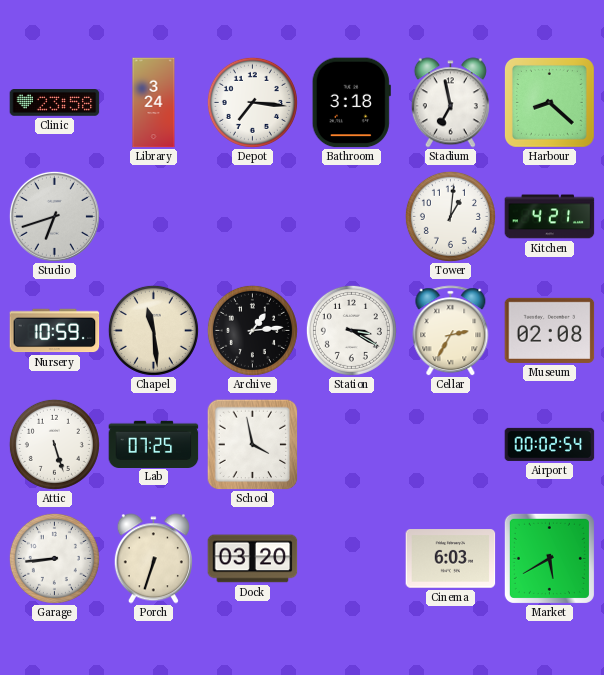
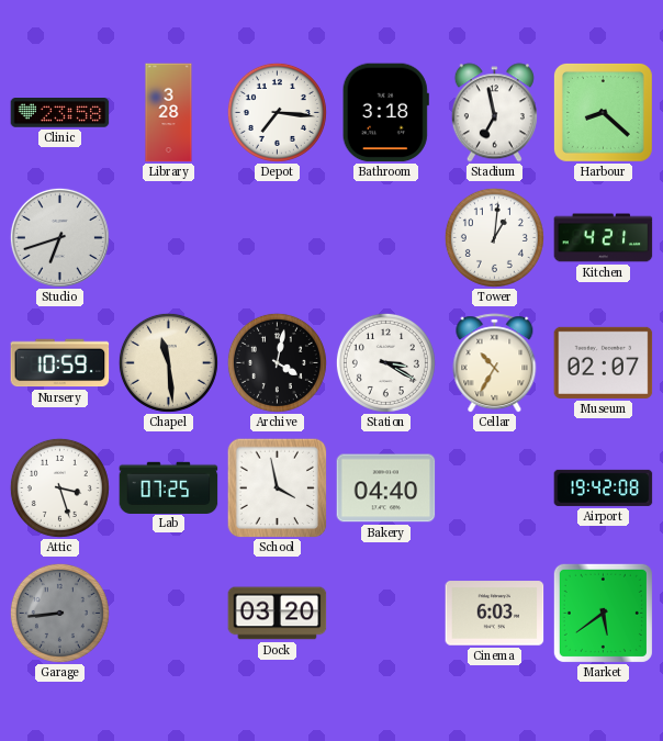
Library: 3:24 -> 3:28 (169, 113)
Archive: 1:14 -> 4:02 (277, 362)
Cellar: 2:35 -> 10:35 (495, 363)
Museum: 02:08 -> 02:07 (604, 362)
Attic: 5:27 -> 3:27 (59, 487)
Bakery: none -> 04:40 (386, 489)
Airport: 00:02 -> 19:42 (604, 487)
Garage dial: white -> grey (59, 613)
Porch: 6:33 -> none (153, 559)
Market: 5:40 -> 5:39 (603, 613)
